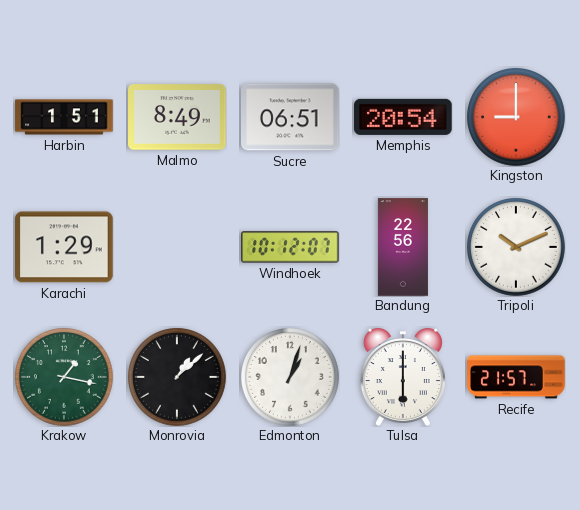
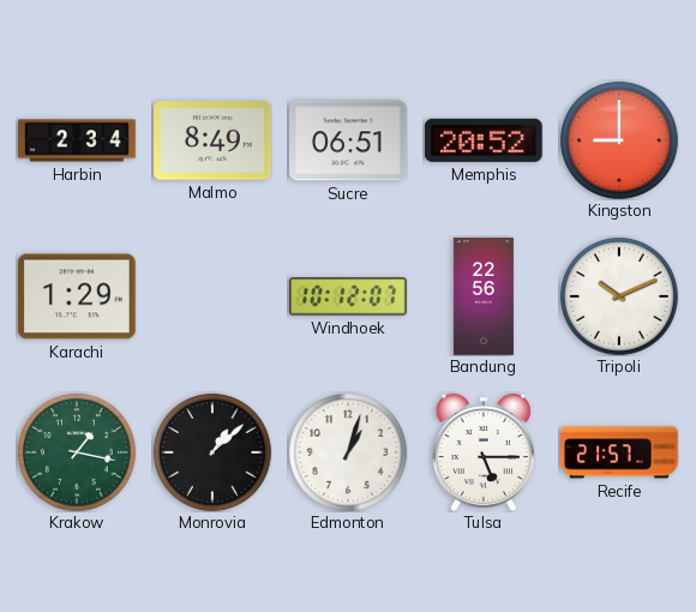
Harbin: 1:51 -> 2:34 (77, 140)
Memphis: 20:54 -> 20:52 (484, 140)
Tulsa: 6:00 -> 5:15 (484, 452)
